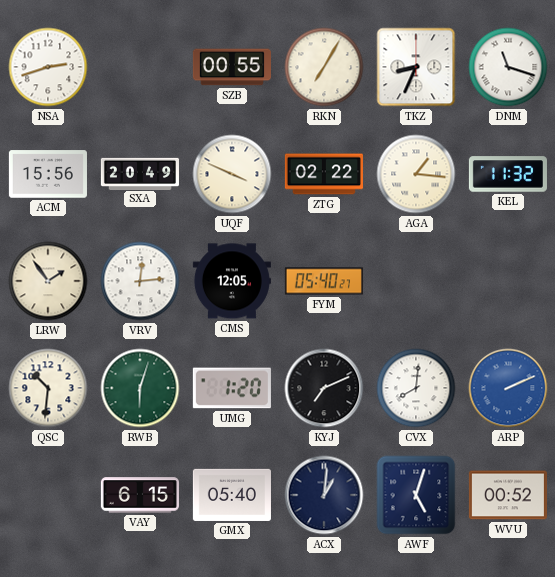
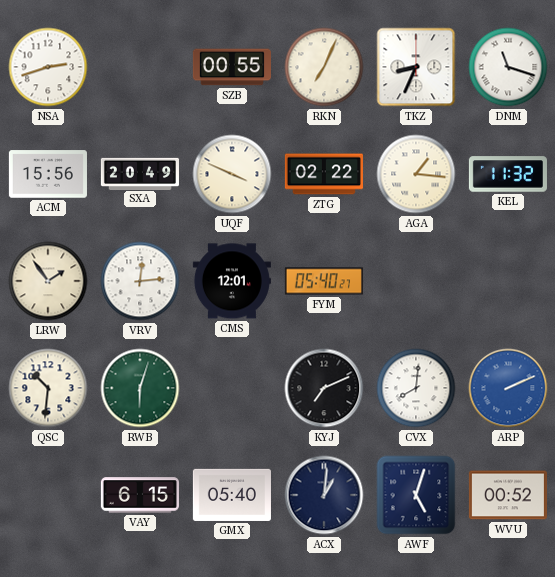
RKN: 7:05 -> 7:04 (324, 67)
CMS: 12:05 -> 12:01 (232, 281)
UMG: 1:20 -> none (232, 388)
